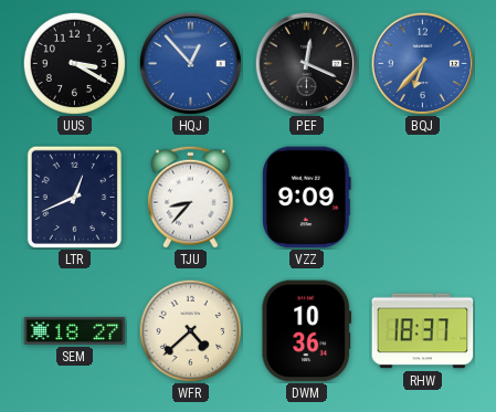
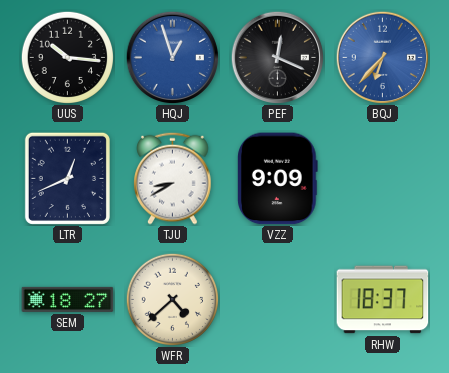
UUS: 3:20 -> 10:16 (67, 57)
HQJ: 12:53 -> 12:57 (172, 57)
TJU: 8:37 -> 8:40 (173, 178)
DWM: 10:36 -> none (306, 331)
